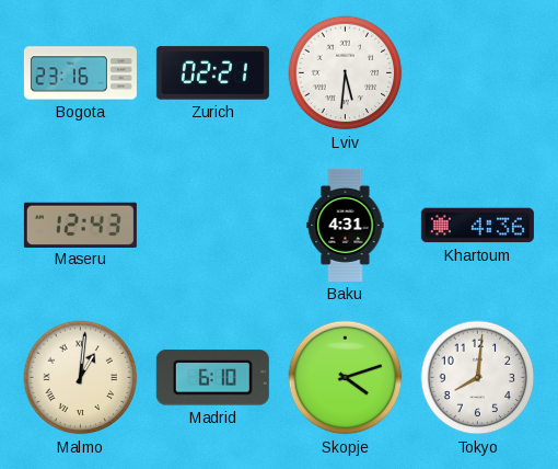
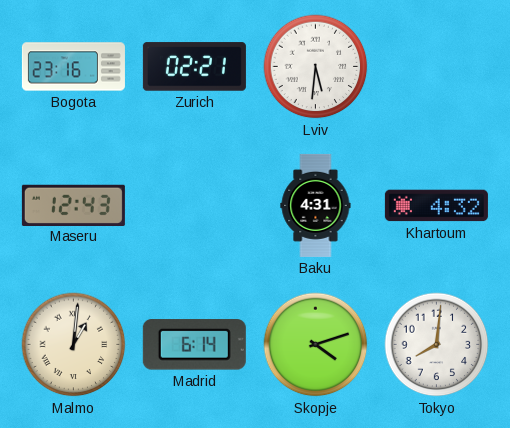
Khartoum: 4:36 -> 4:32 (436, 206)
Madrid: 6:10 -> 6:14 (194, 345)
